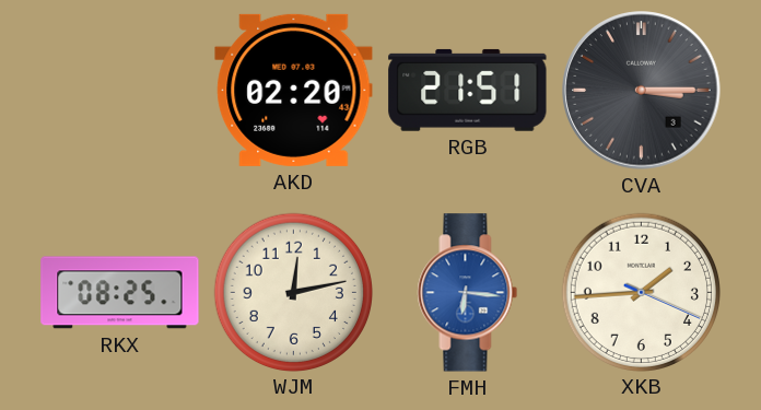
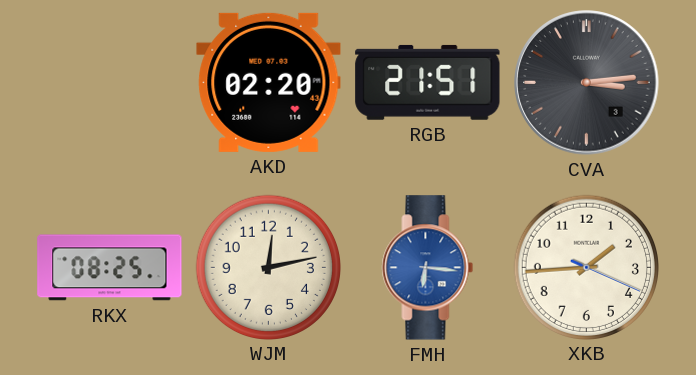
CVA: 3:15 -> 3:14 (587, 83)
